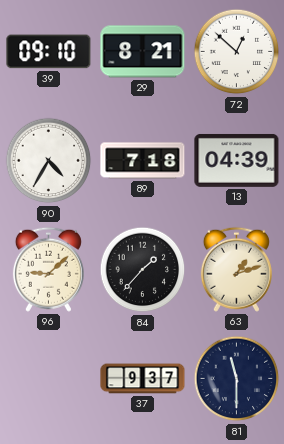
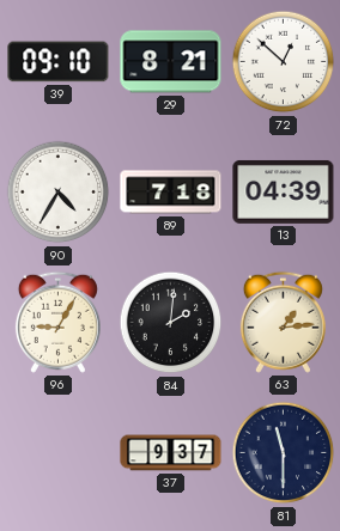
96: 9:08 -> 9:05 (57, 322)
84: 1:37 -> 2:01 (171, 323)
63: 1:12 -> 1:14 (283, 322)
